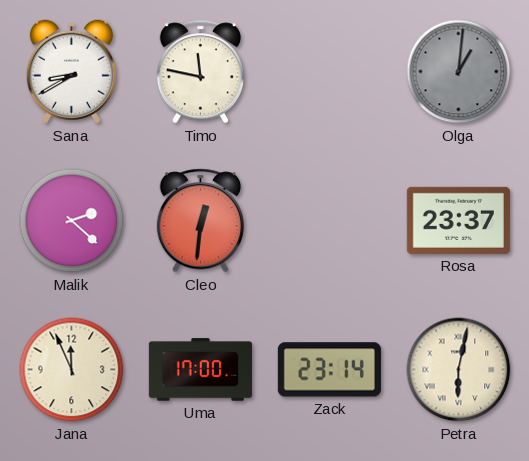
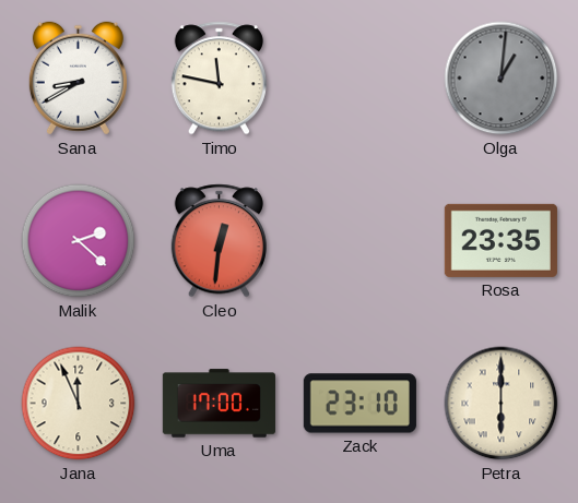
Rosa: 23:37 -> 23:35 (500, 240)
Zack: 23:14 -> 23:10 (359, 404)
Petra: 6:02 -> 6:00 (502, 404)
